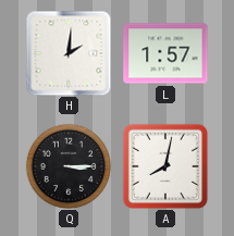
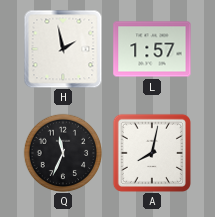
H: 2:01 -> 1:58 (63, 49)
Q: 3:15 -> 11:34 (63, 153)
